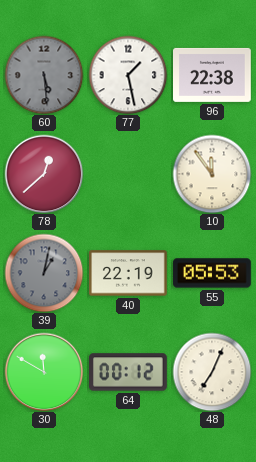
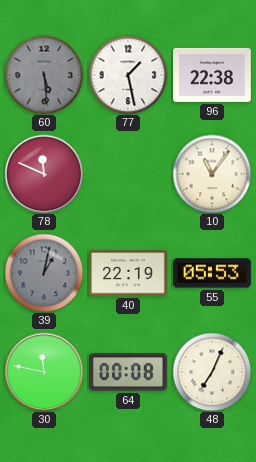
78: 12:38 -> 11:49 (44, 174)
10: 11:54 -> 11:06 (212, 174)
30: 11:50 -> 11:47 (44, 372)
64: 00:12 -> 00:08 (128, 372)
